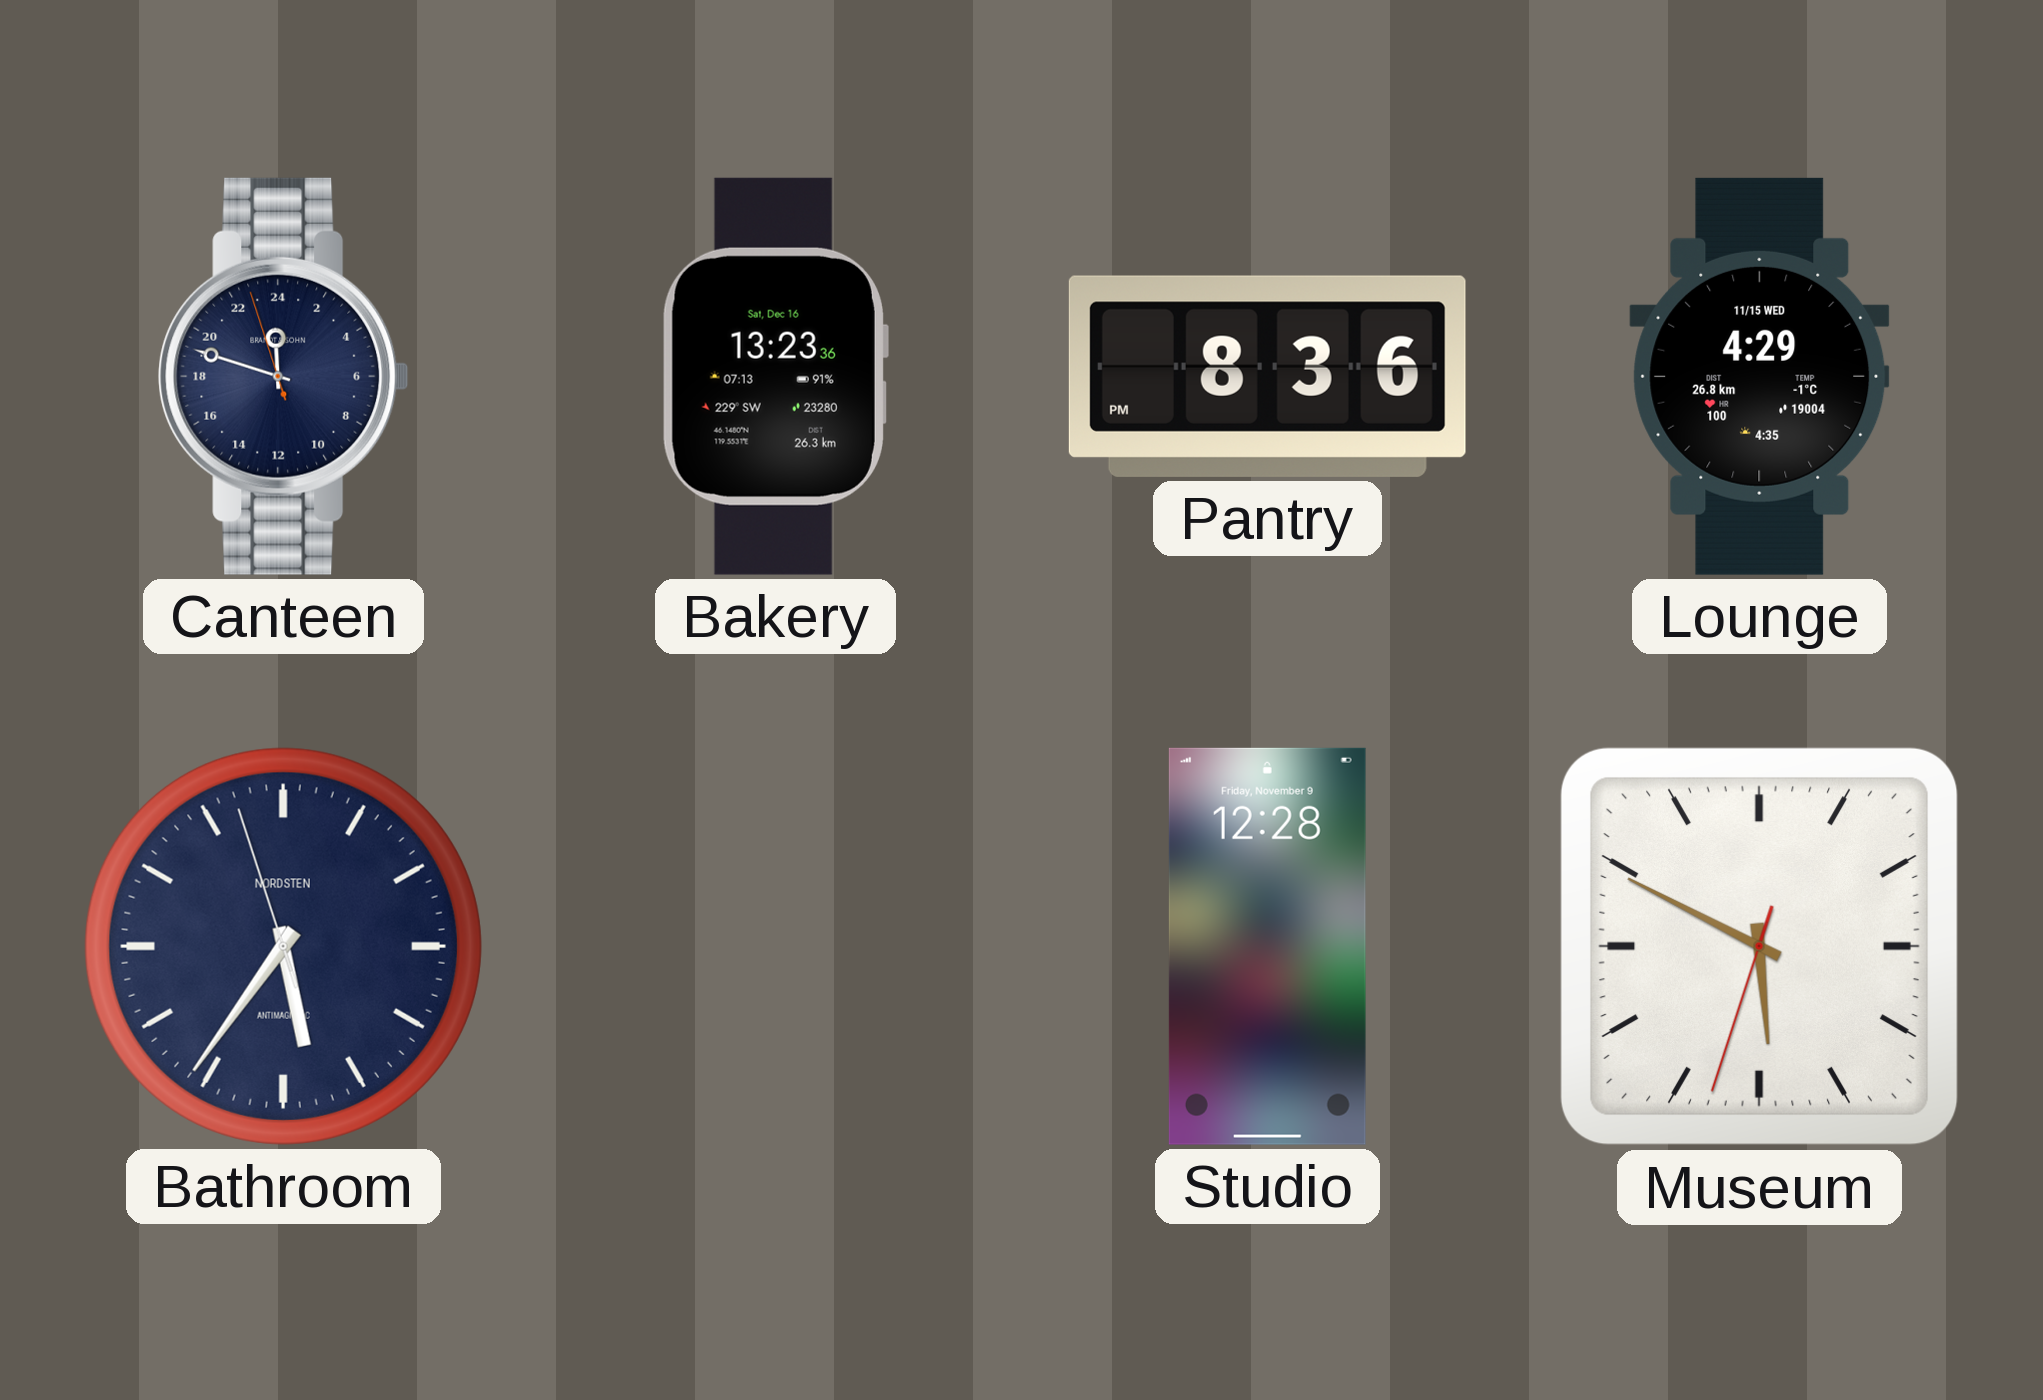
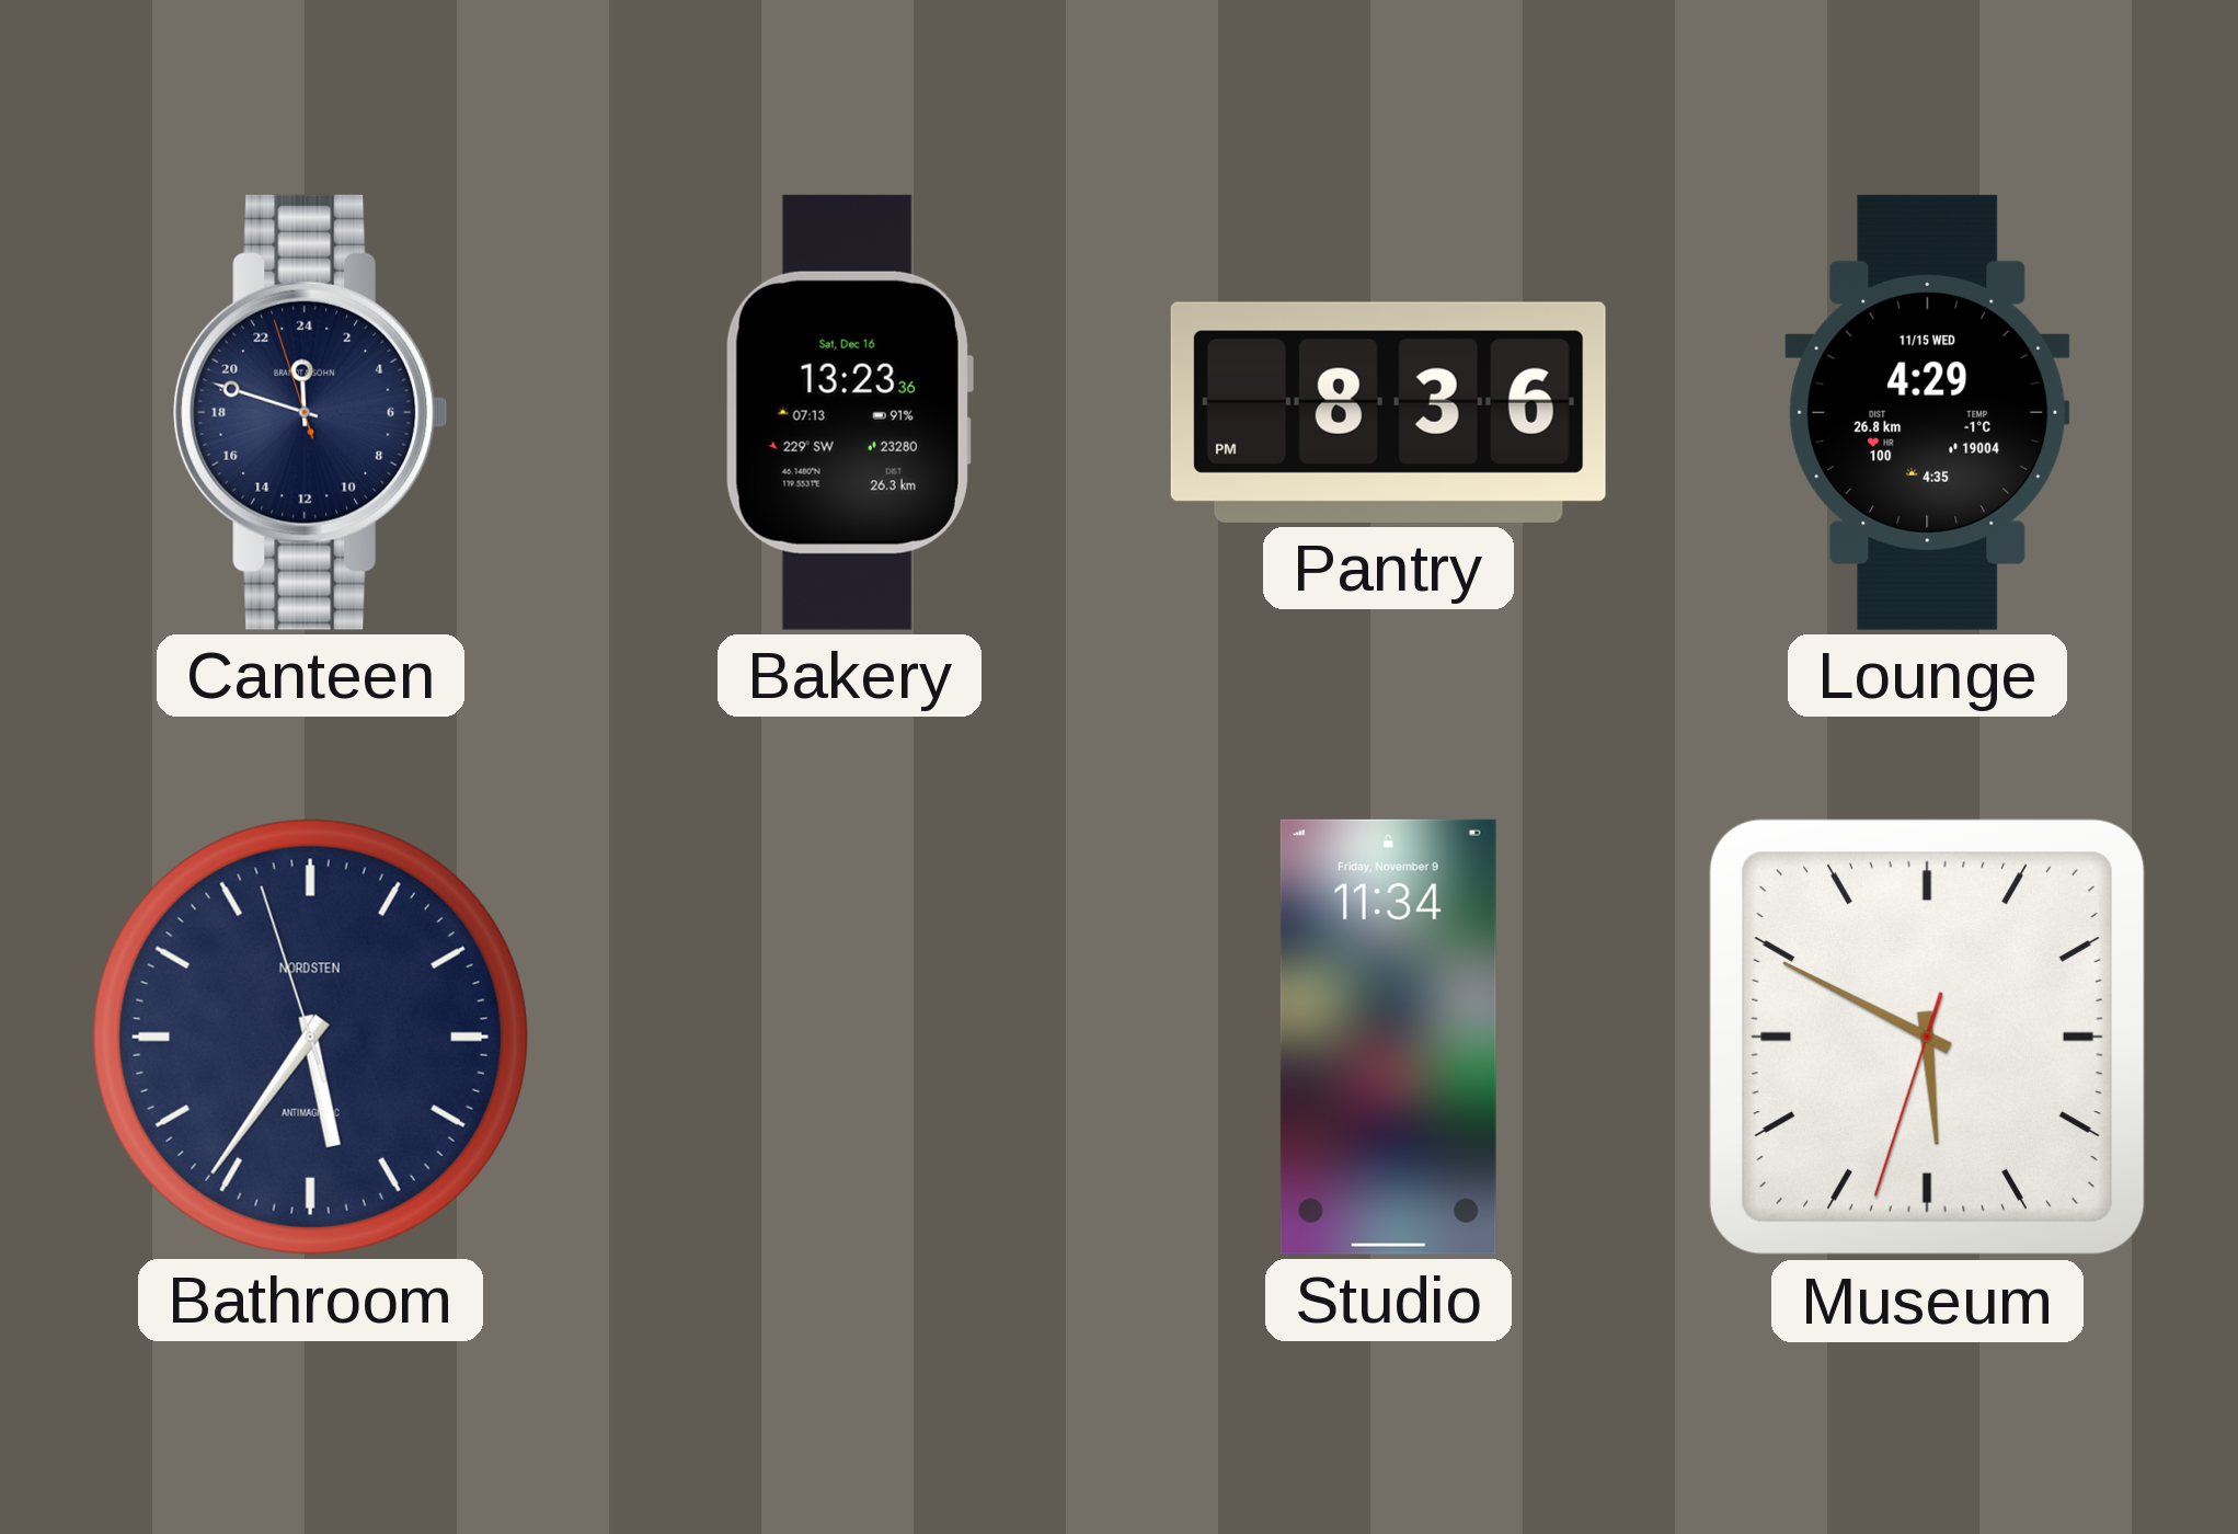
Studio: 12:28 -> 11:34 (1388, 1037)
